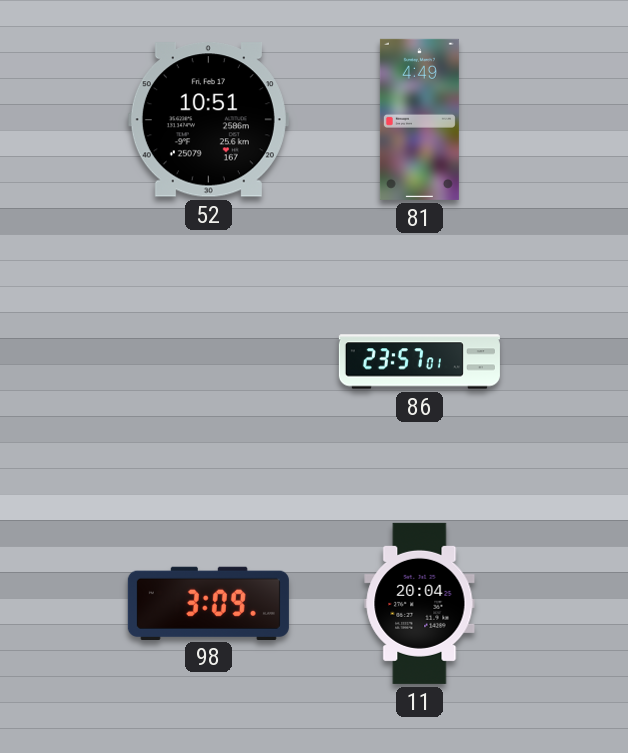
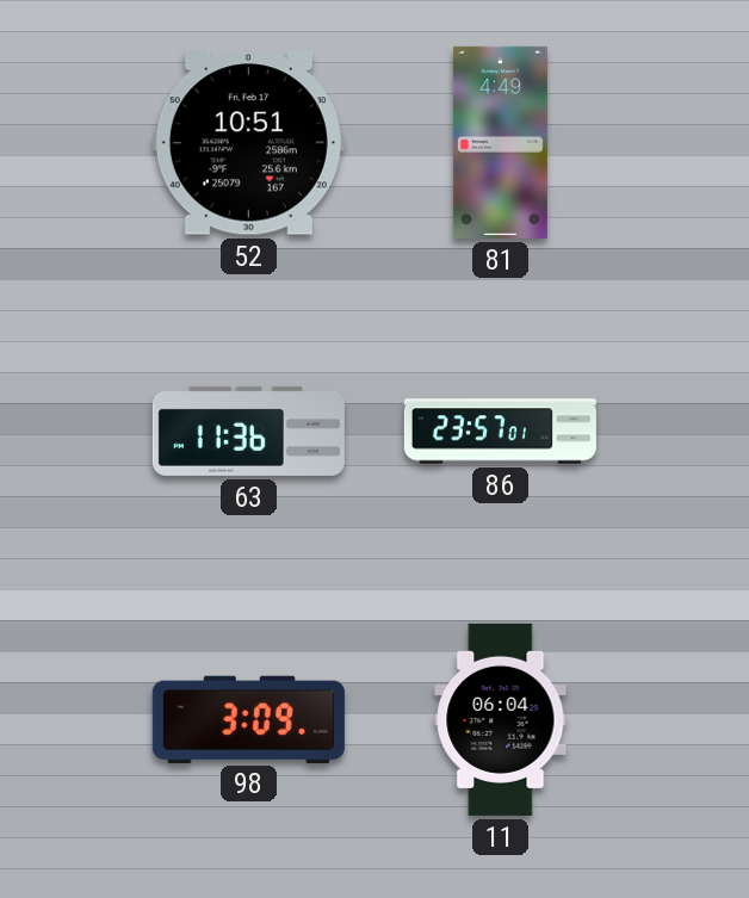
63: none -> 11:36 (248, 431)
11: 20:04 -> 06:04 (501, 719)
